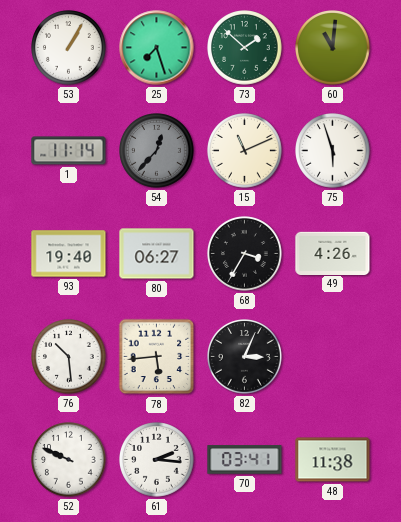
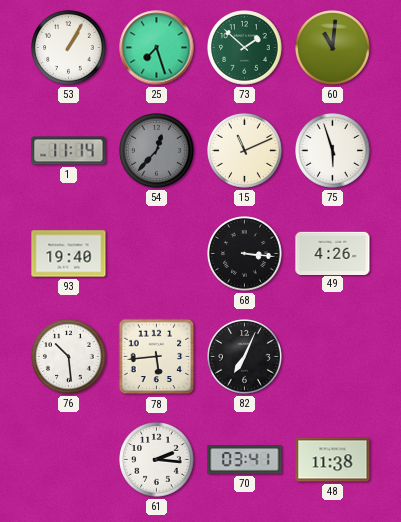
80: 06:27 -> none (157, 254)
68: 3:35 -> 3:16 (245, 254)
82: 3:04 -> 7:04 (245, 357)
52: 9:49 -> none (69, 460)
